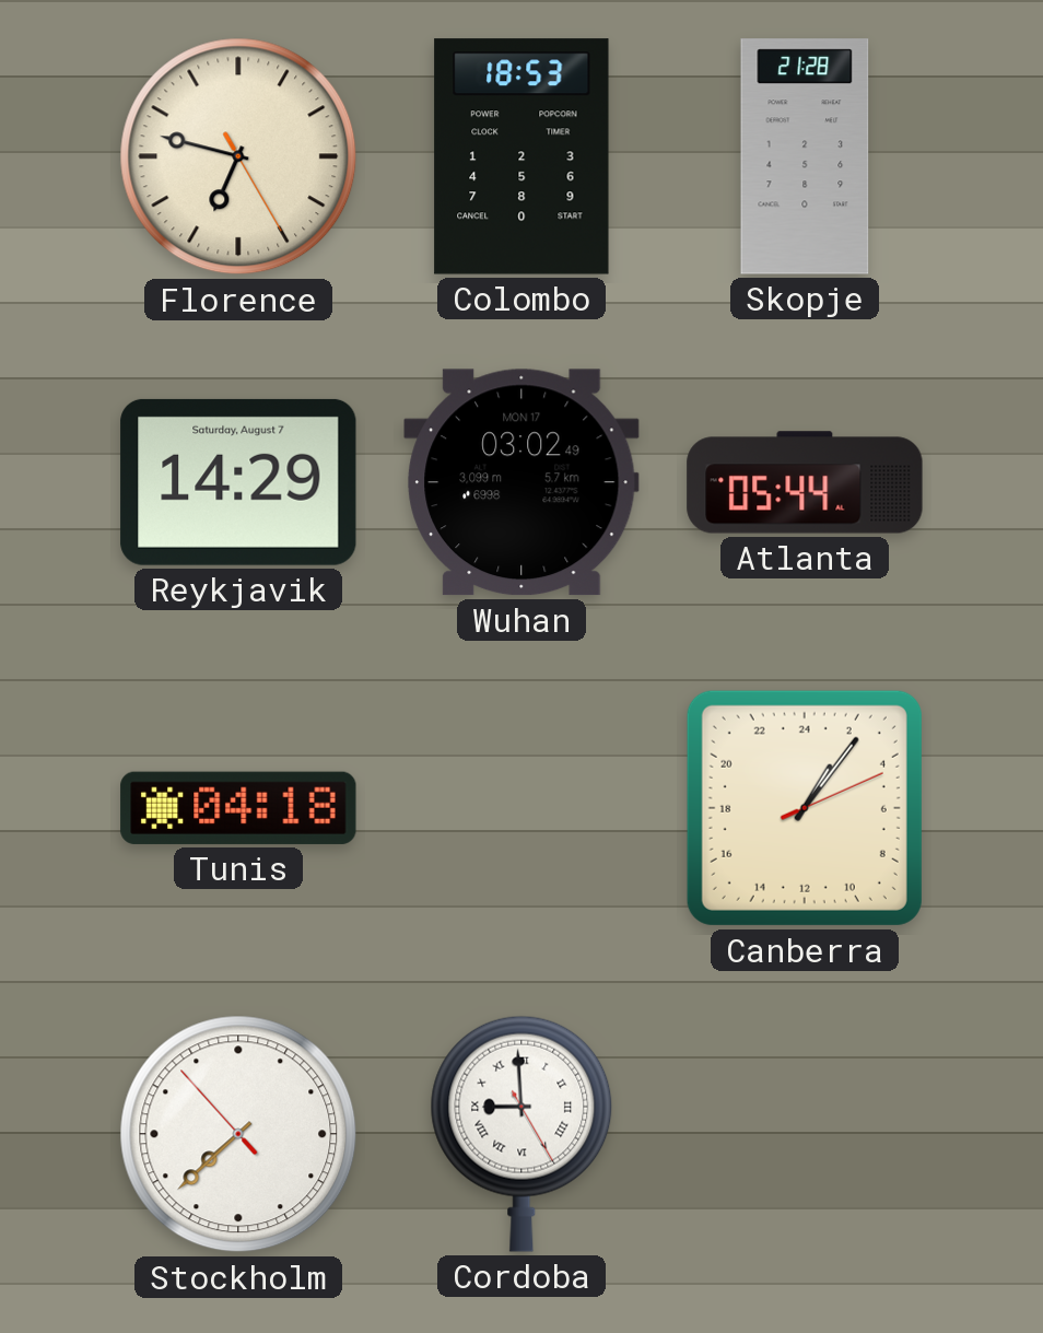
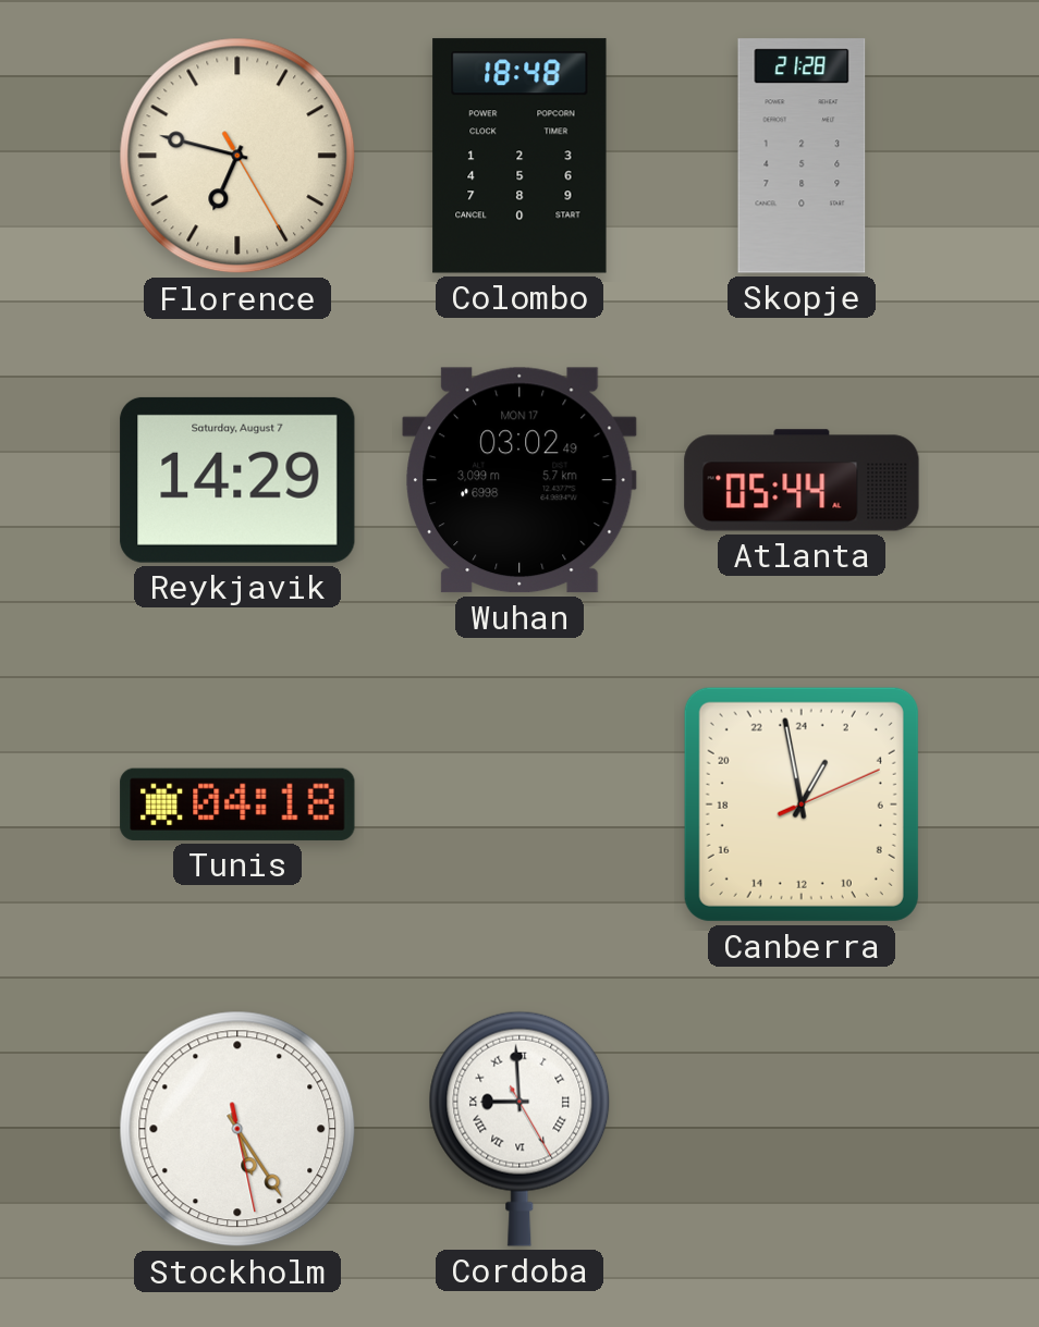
Colombo: 18:53 -> 18:48 (519, 156)
Canberra: 2:06 -> 1:58 (802, 804)
Stockholm: 7:37 -> 5:24 (237, 1129)
